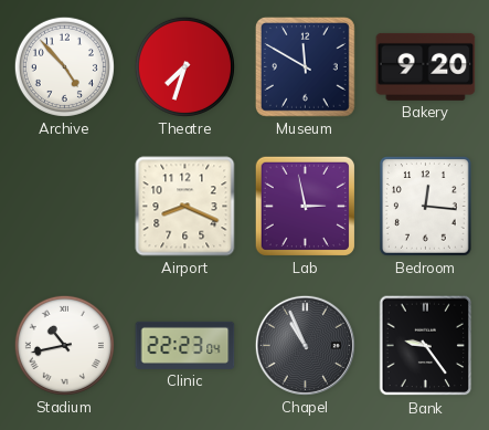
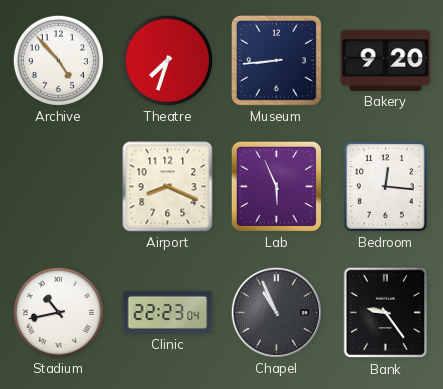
Museum: 11:50 -> 8:44 (276, 60)
Lab: 2:58 -> 5:56 (276, 186)
